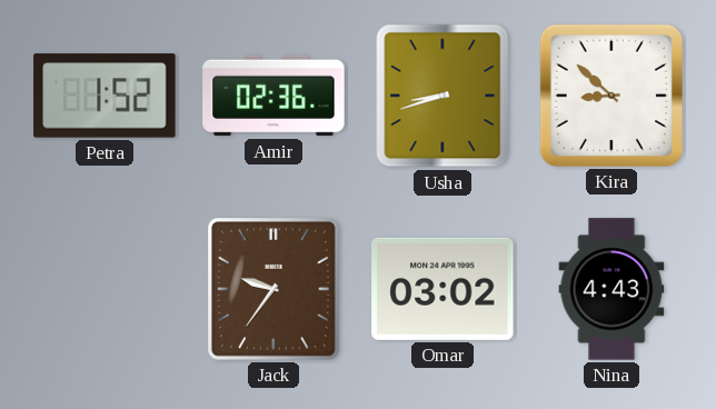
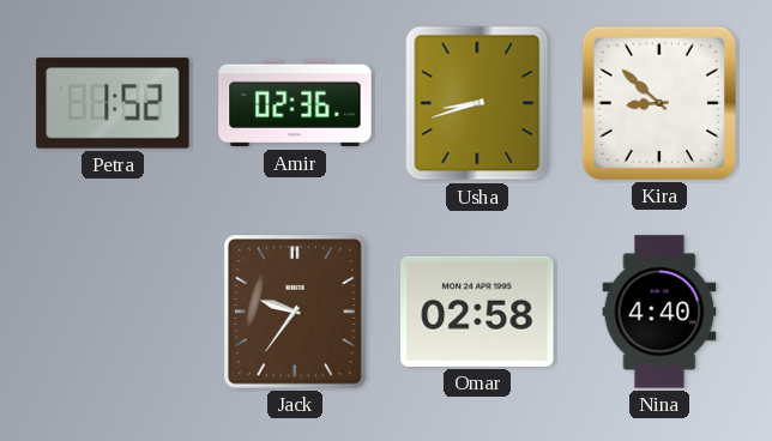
Omar: 03:02 -> 02:58 (477, 312)
Nina: 4:43 -> 4:40 (659, 312)
